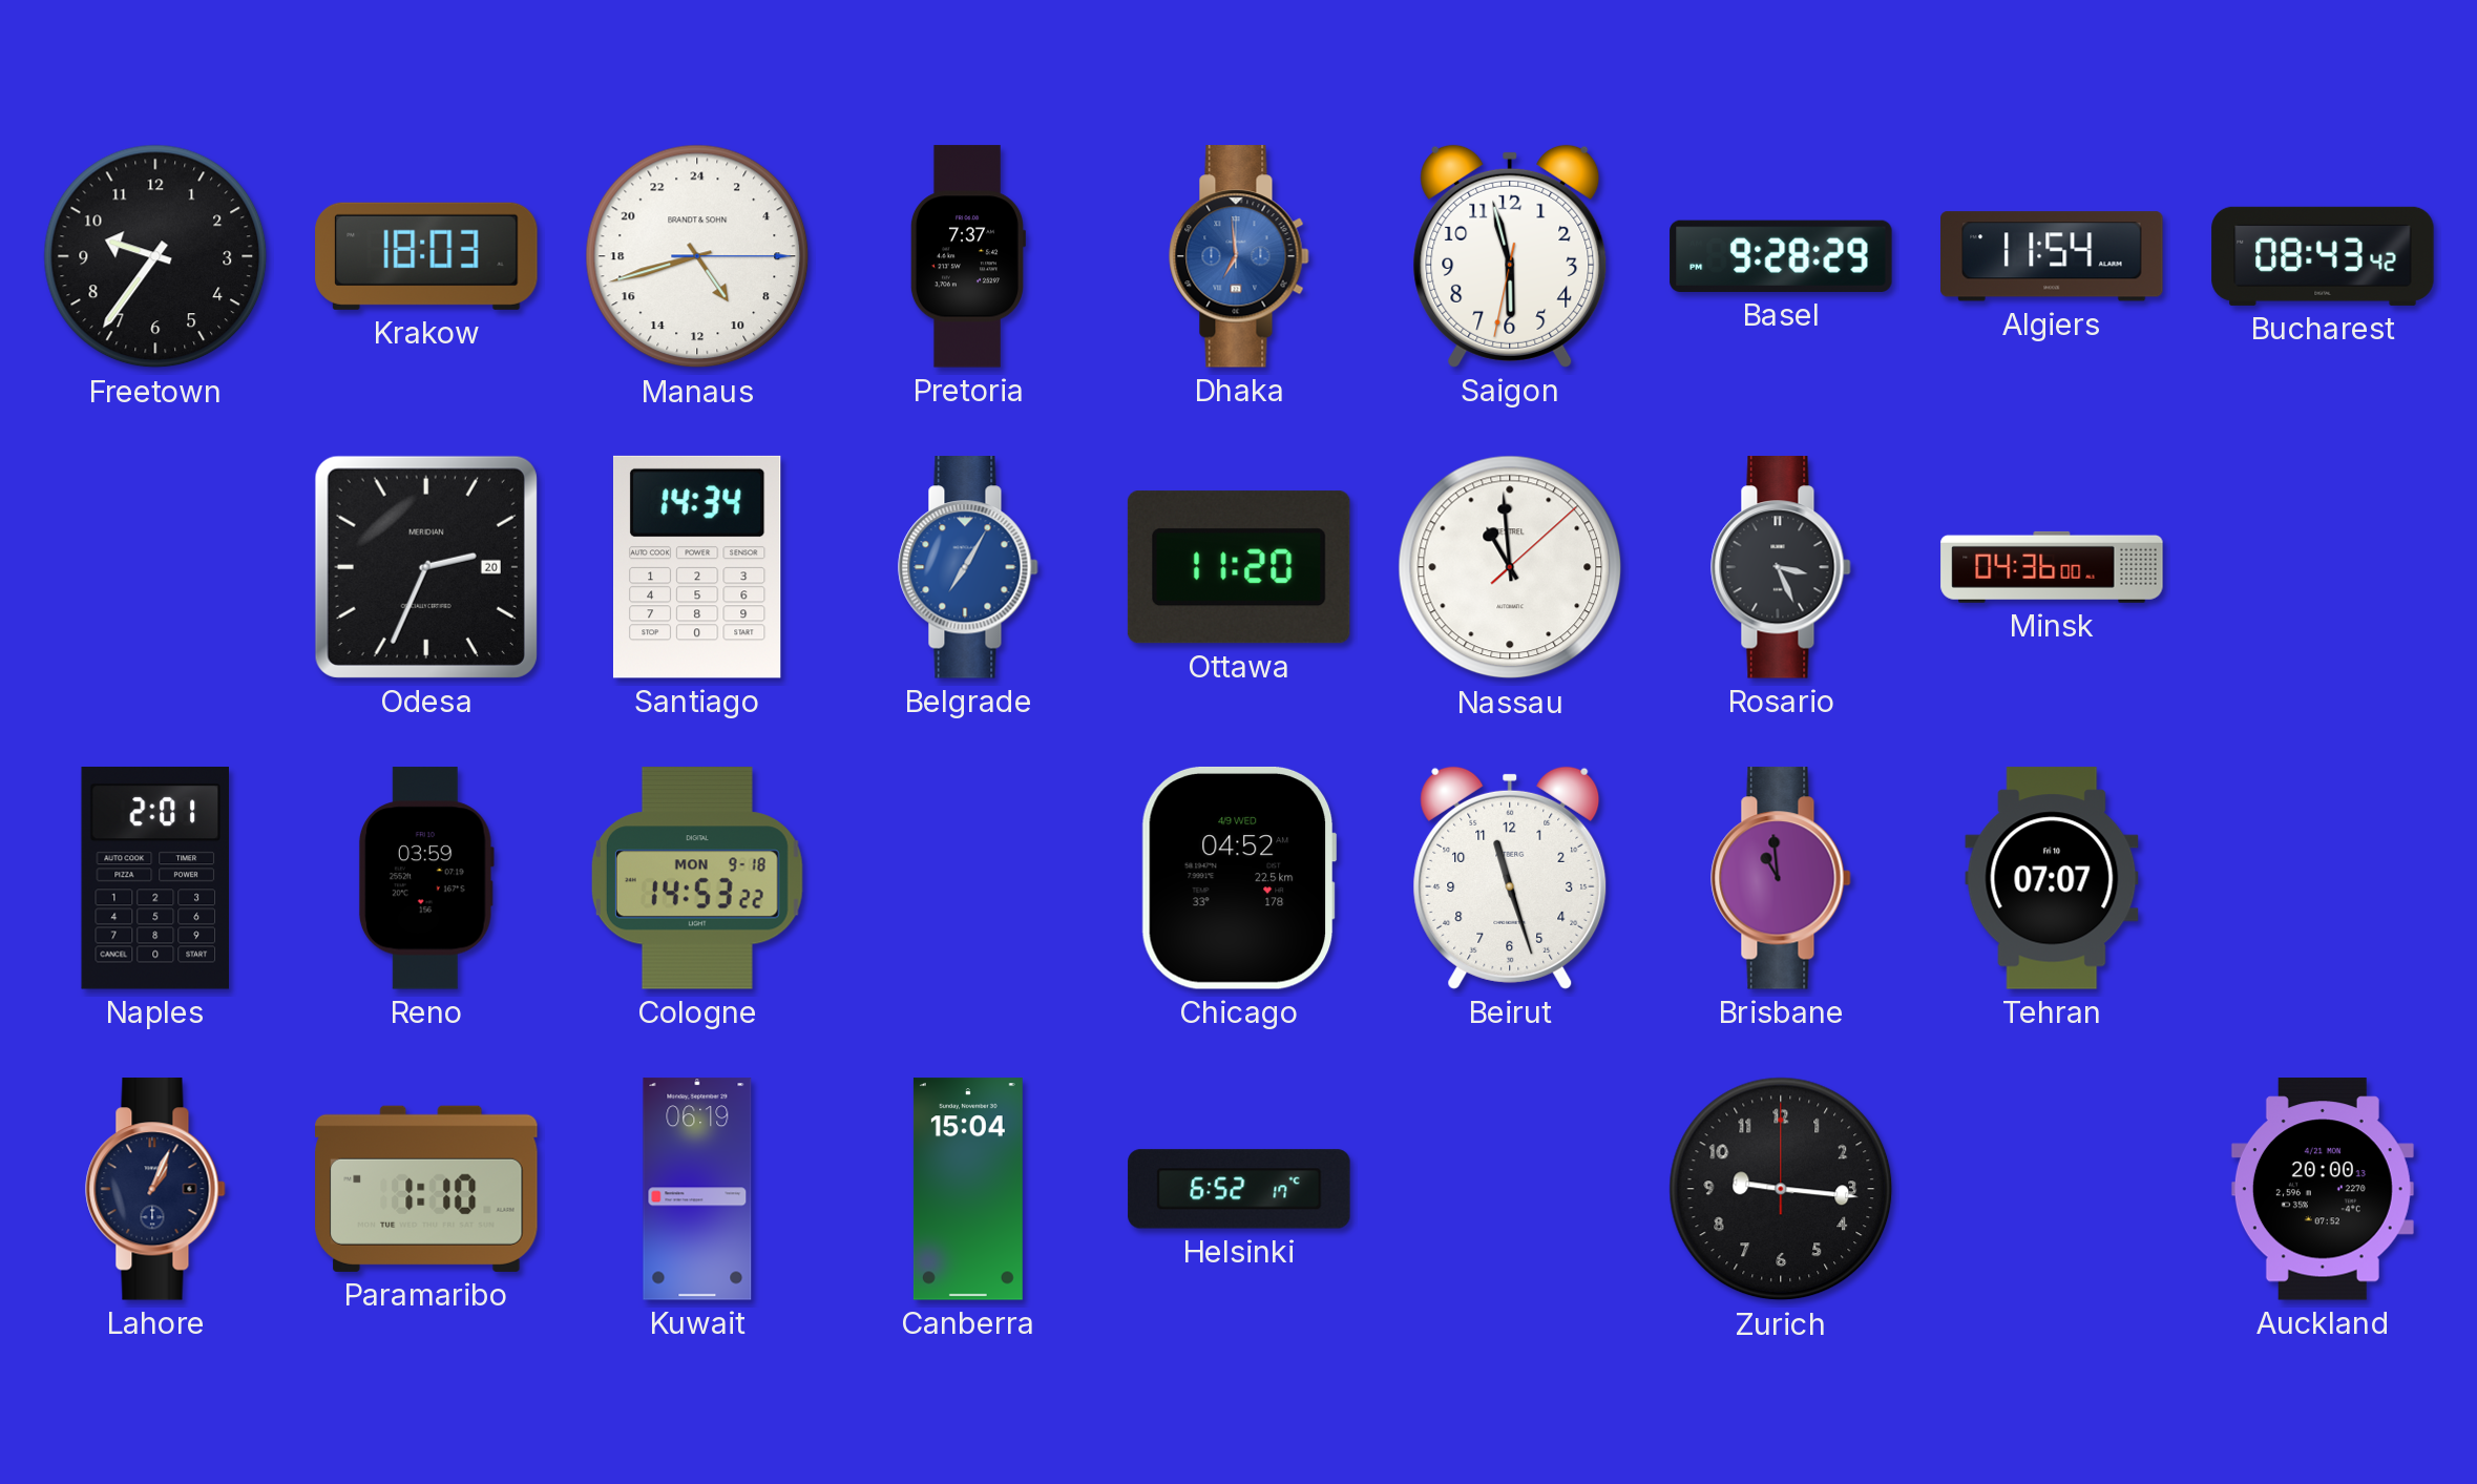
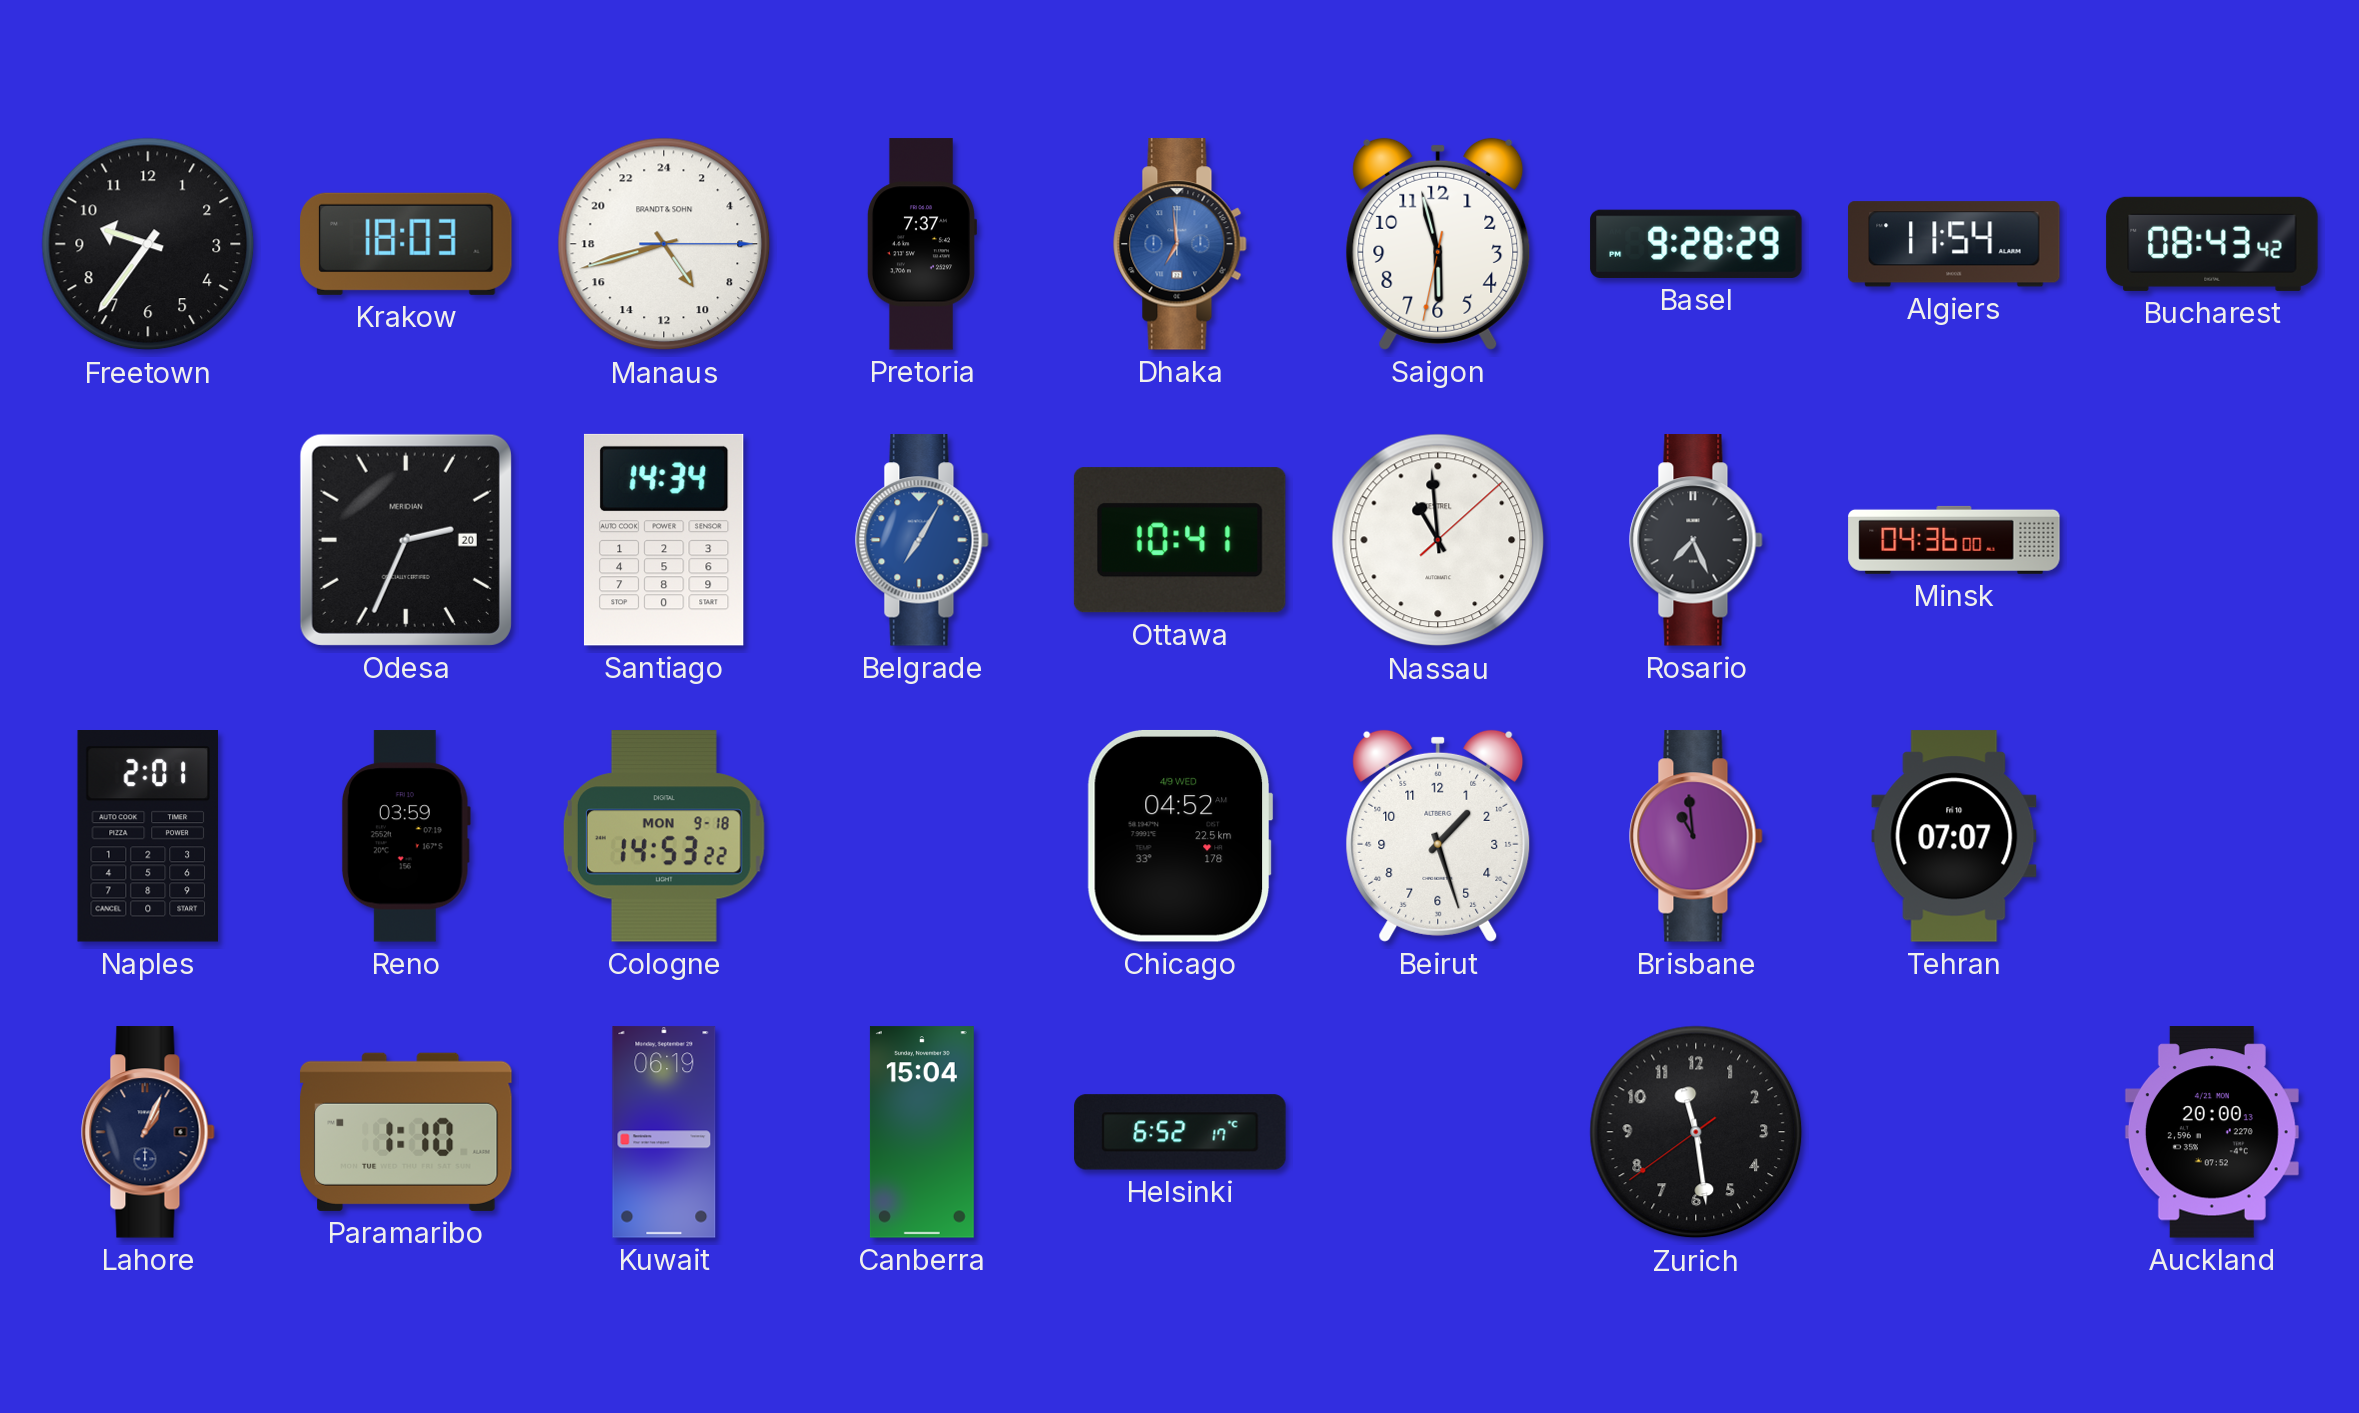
Ottawa: 11:20 -> 10:41 (1180, 540)
Rosario: 3:26 -> 7:26 (1696, 540)
Beirut: 11:27 -> 1:27 (1438, 836)
Zurich: 9:16 -> 11:28 (1696, 1132)
